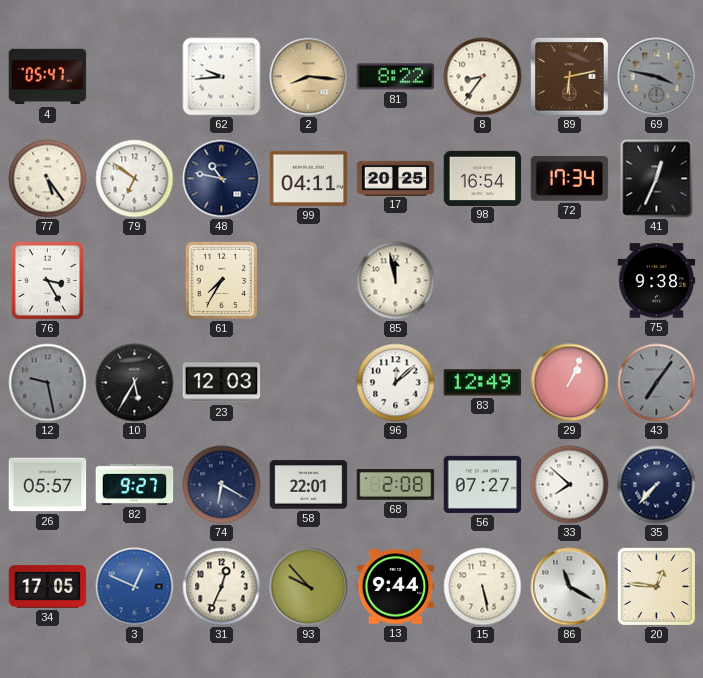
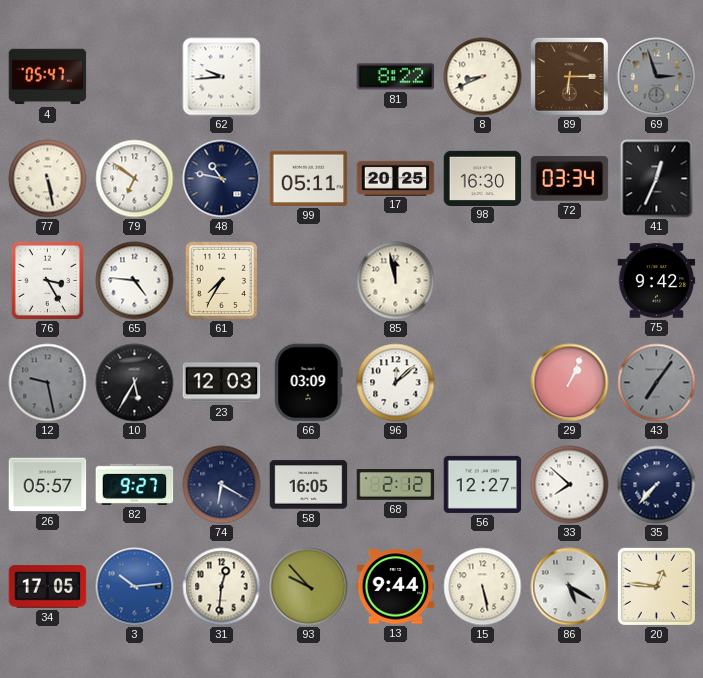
2: 8:16 -> none (309, 77)
8: 8:36 -> 8:41 (483, 77)
89: 6:13 -> 6:15 (569, 76)
69: 3:47 -> 2:57 (657, 77)
77: 5:24 -> 5:28 (48, 179)
99: 04:11 -> 05:11 (309, 178)
98: 16:54 -> 16:30 (483, 178)
72: 17:34 -> 03:34 (570, 179)
65: none -> 4:46 (135, 281)
75: 9:38 -> 9:42 (657, 281)
66: none -> 03:09 (308, 383)
83: 12:49 -> none (483, 383)
58: 22:01 -> 16:05 (309, 485)
68: 2:08 -> 2:12 (396, 485)
56: 07:27 -> 12:27 (483, 484)
3: 12:49 -> 10:14 (135, 587)
31: 12:34 -> 12:31 (222, 587)
86: 11:20 -> 5:20 (570, 587)
